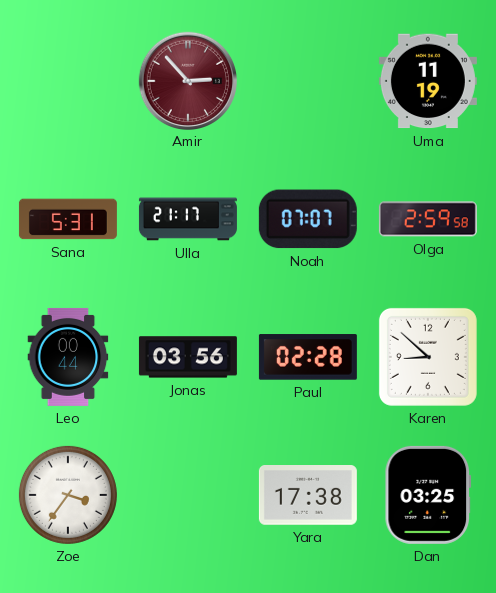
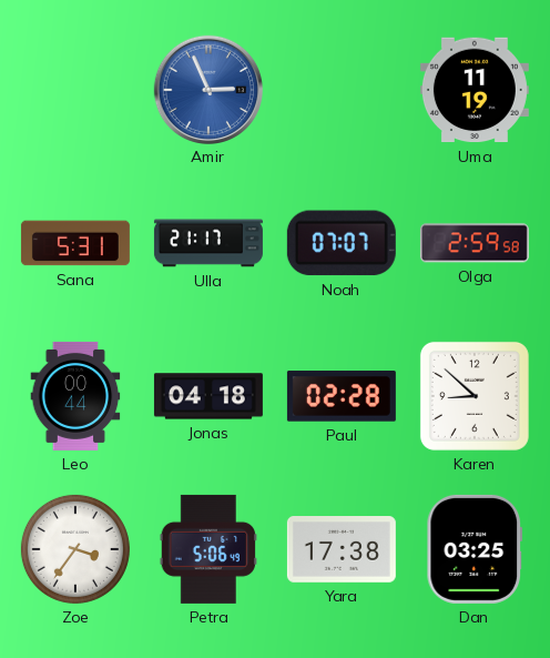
Amir: 2:53 -> 2:56 (207, 89)
Amir dial: burgundy -> blue (207, 89)
Jonas: 03:56 -> 04:18 (208, 396)
Petra: none -> 5:06 (207, 549)
